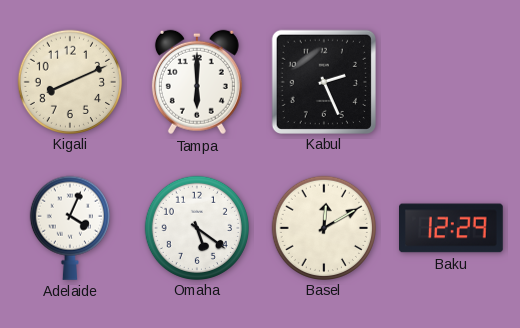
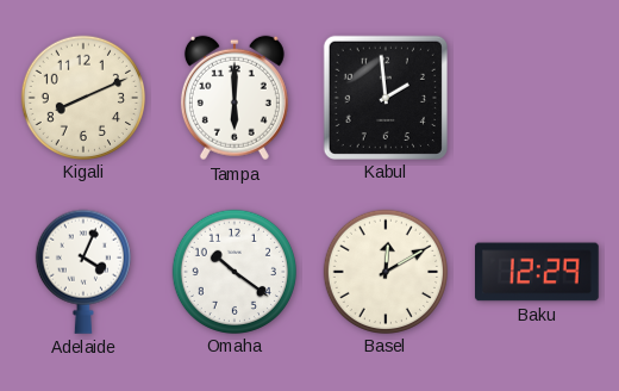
Kabul: 2:26 -> 1:59 (384, 97)
Omaha: 5:21 -> 10:21 (233, 271)
